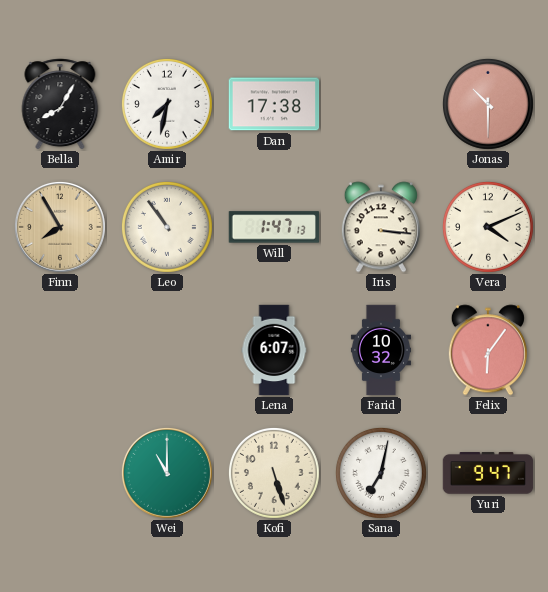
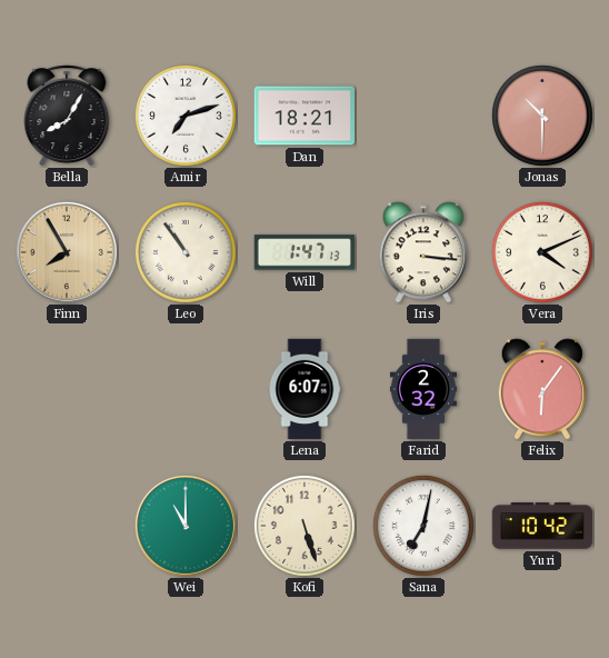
Amir: 7:32 -> 7:12 (186, 116)
Dan: 17:38 -> 18:21 (304, 116)
Farid: 10:32 -> 2:32 (423, 389)
Yuri: 9:47 -> 10:42 (542, 526)
